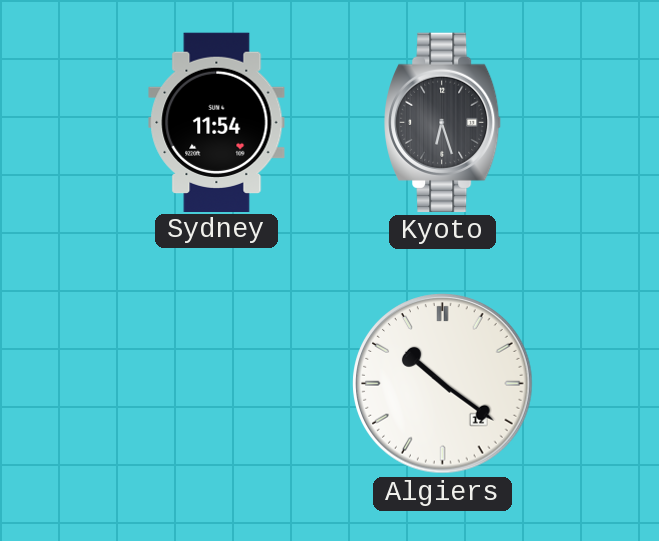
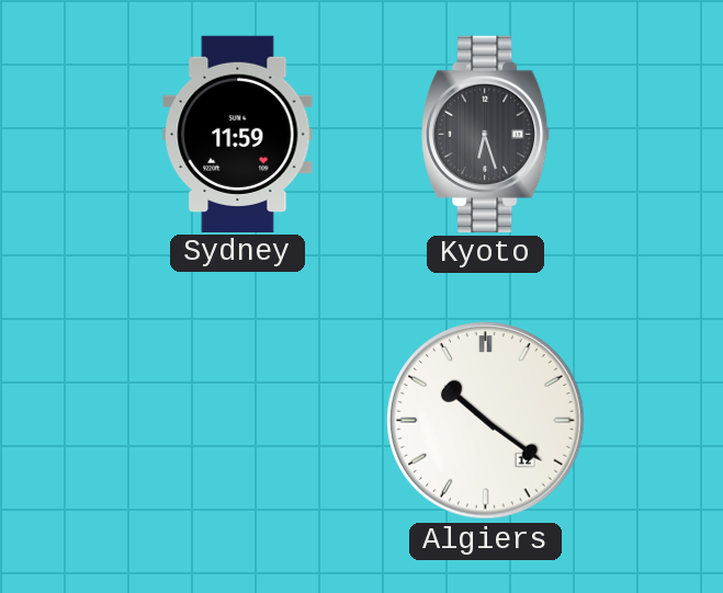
Sydney: 11:54 -> 11:59 (238, 134)
